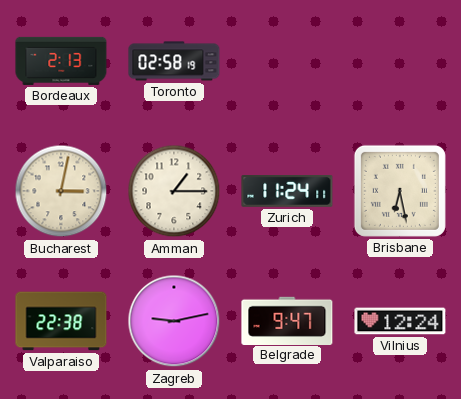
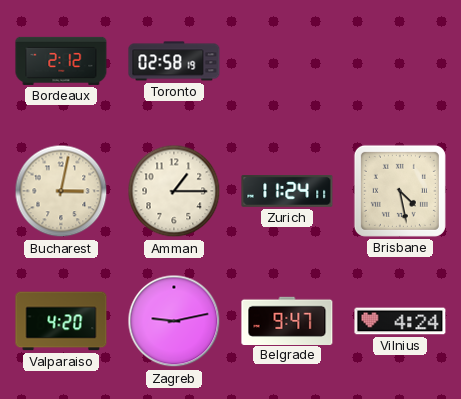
Bordeaux: 2:13 -> 2:12 (61, 61)
Brisbane: 6:28 -> 4:28 (400, 191)
Valparaiso: 22:38 -> 4:20 (61, 321)
Vilnius: 12:24 -> 4:24 (400, 321)
